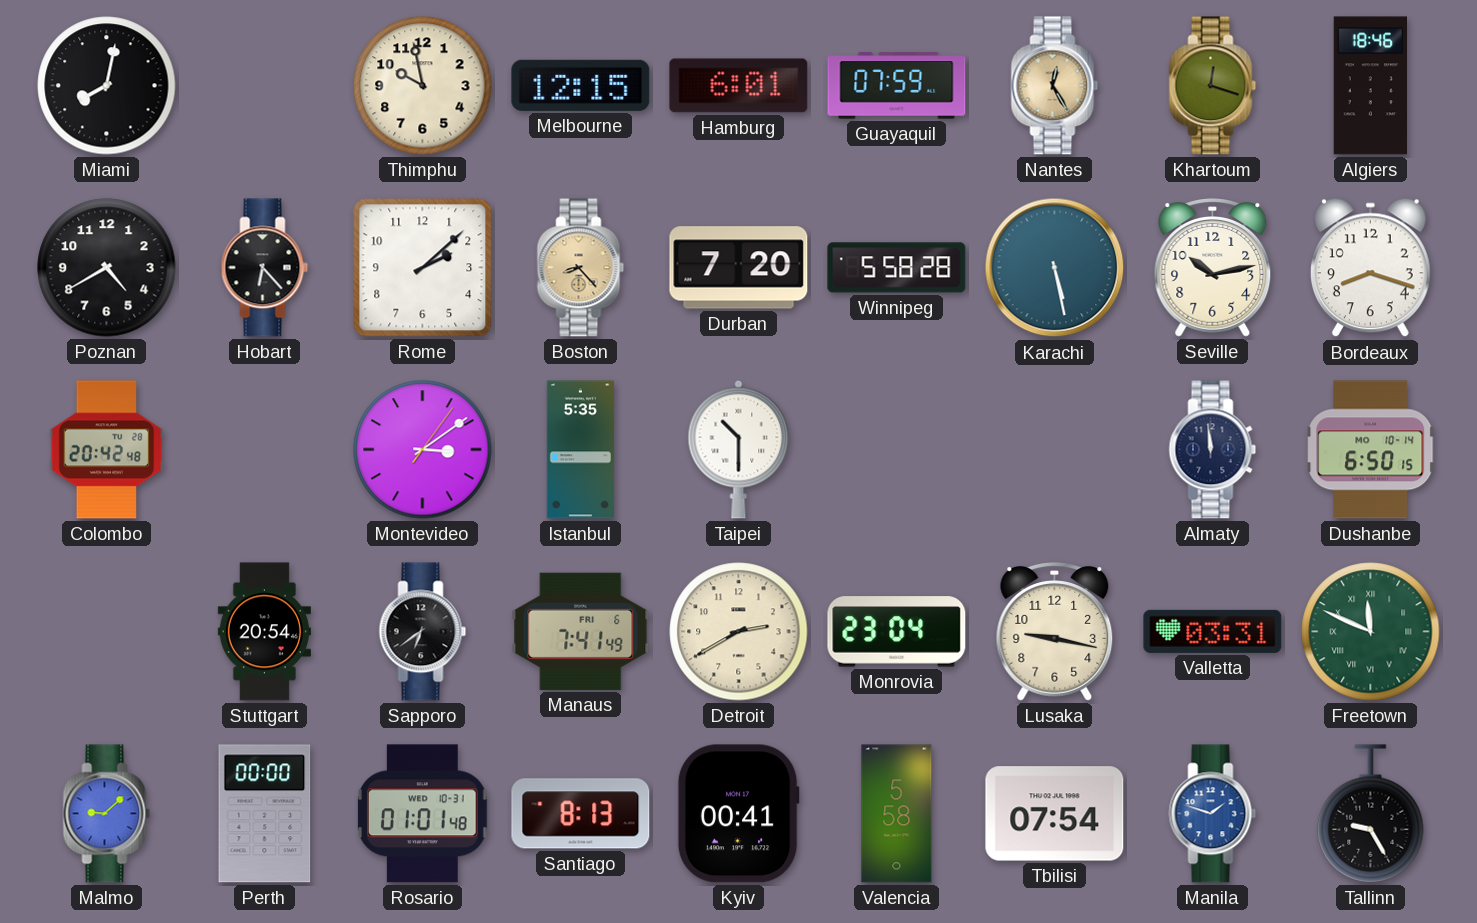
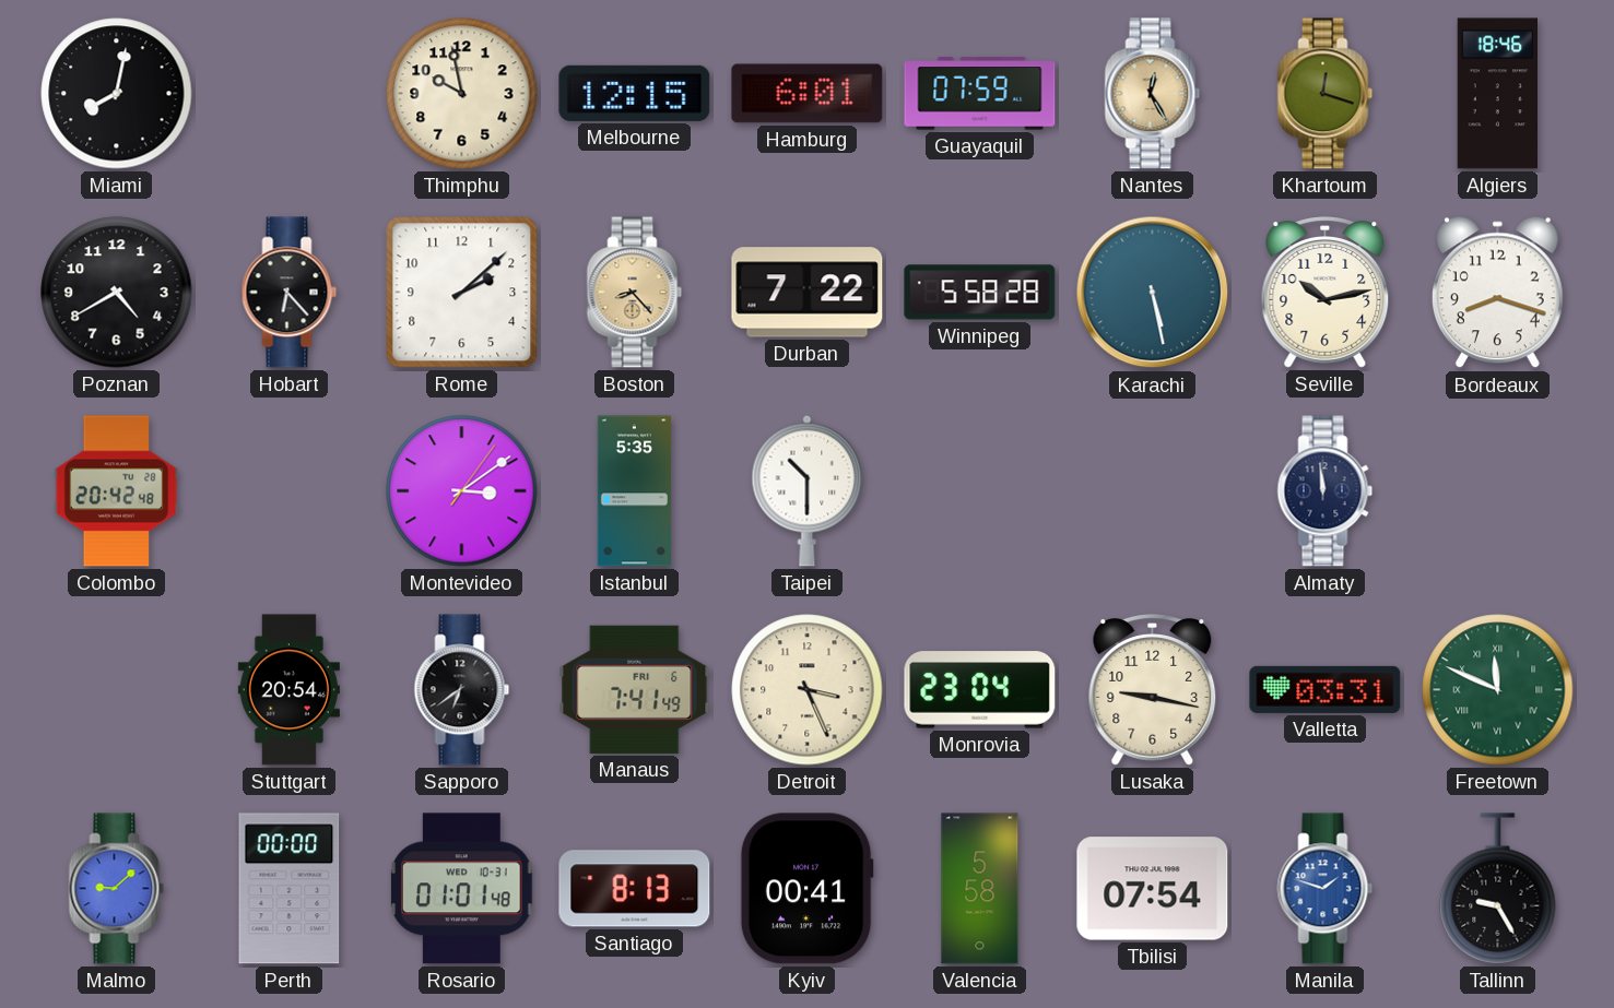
Durban: 7:20 -> 7:22 (808, 293)
Dushanbe: 6:50 -> none (1371, 450)
Detroit: 2:40 -> 3:26 (808, 690)
